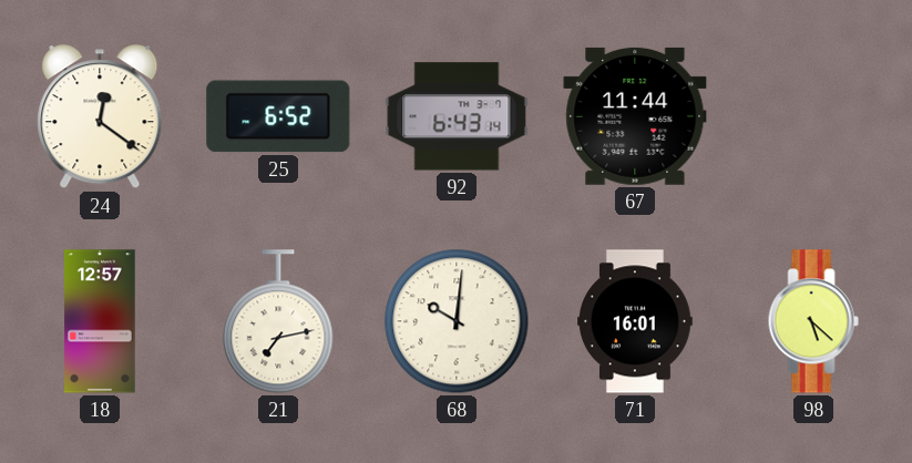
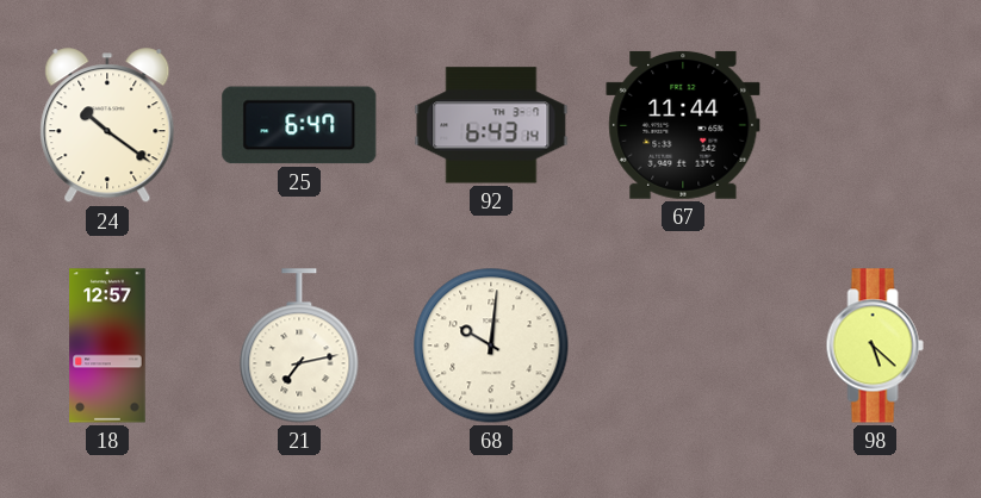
24: 12:21 -> 10:21 (107, 126)
25: 6:52 -> 6:47 (299, 125)
71: 16:01 -> none (636, 321)
